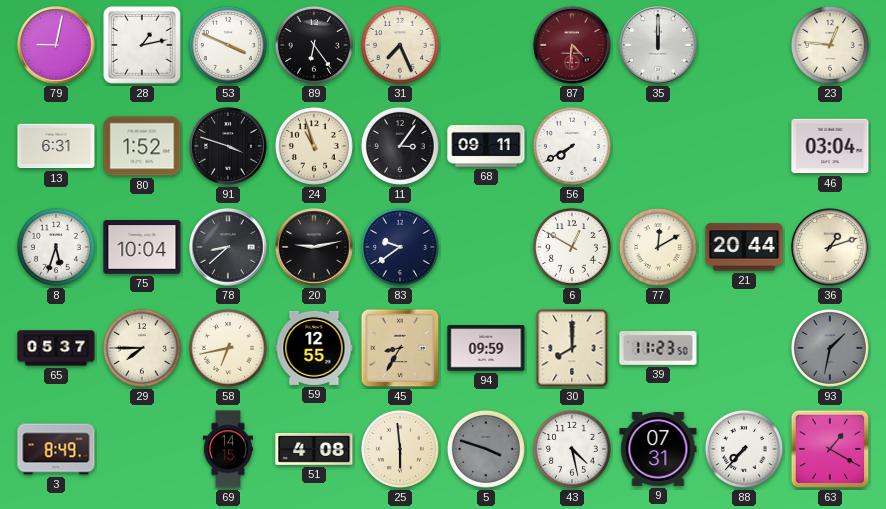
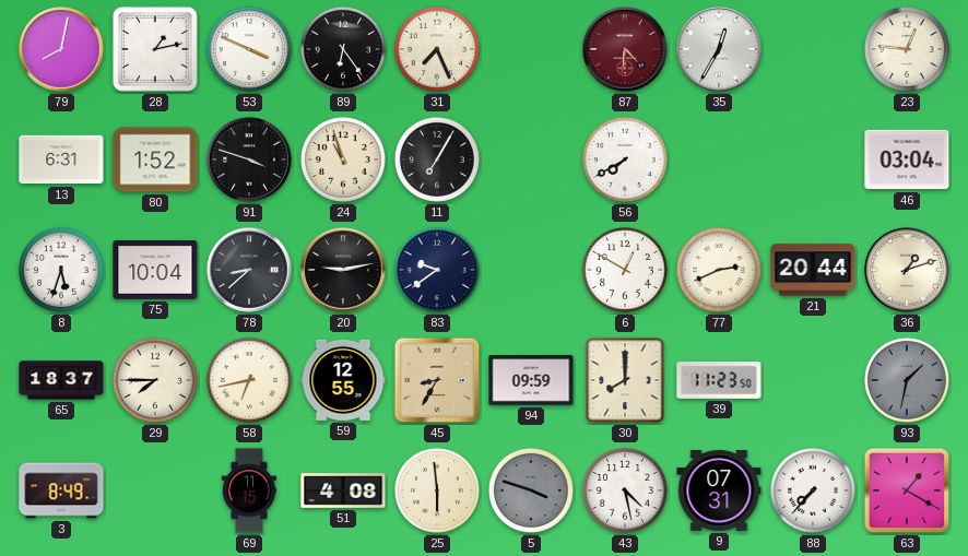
79: 9:02 -> 8:02 (61, 49)
35: 12:00 -> 12:35 (719, 49)
11: 3:06 -> 7:05 (437, 159)
68: 09:11 -> none (486, 147)
77: 12:10 -> 2:41 (719, 270)
65: 05:37 -> 18:37 (61, 380)
69: 14:15 -> 11:15 (249, 490)
